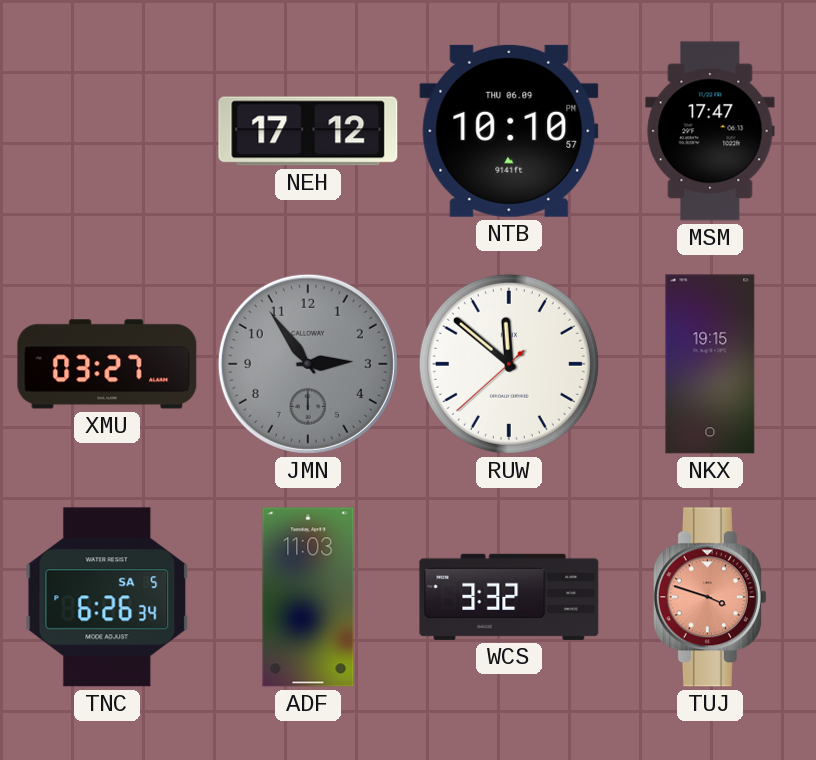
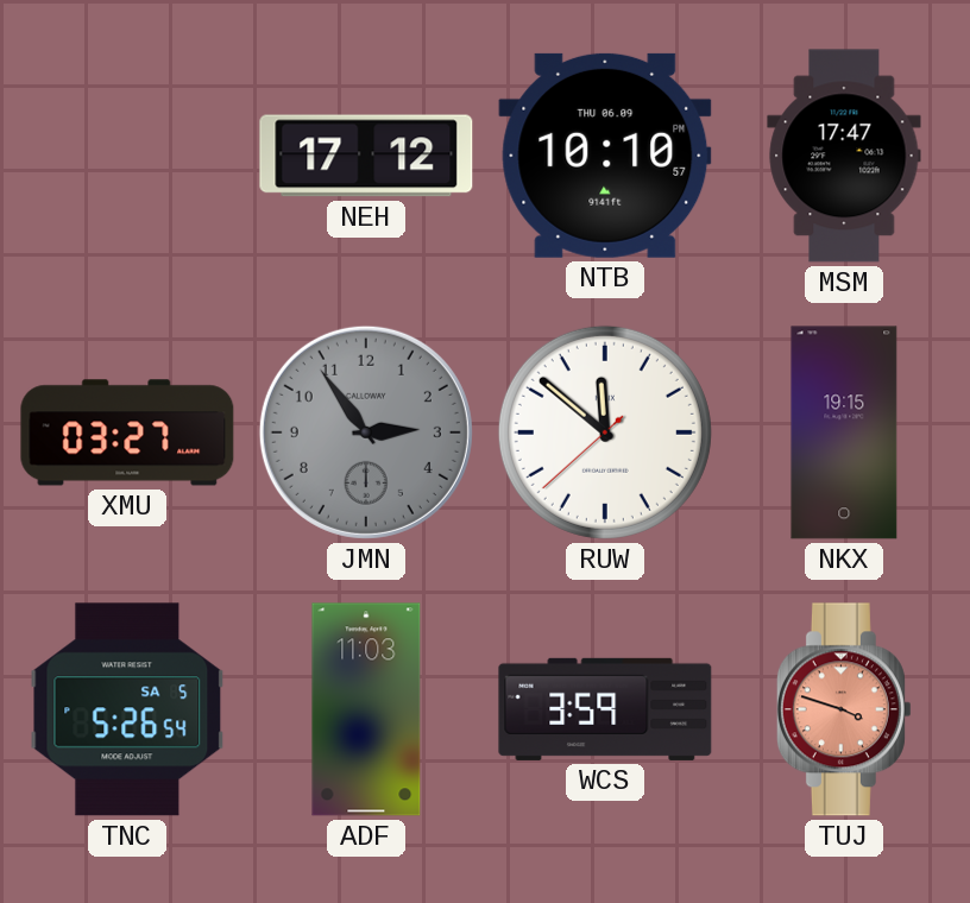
TNC: 6:26 -> 5:26 (127, 709)
WCS: 3:32 -> 3:59 (605, 709)
